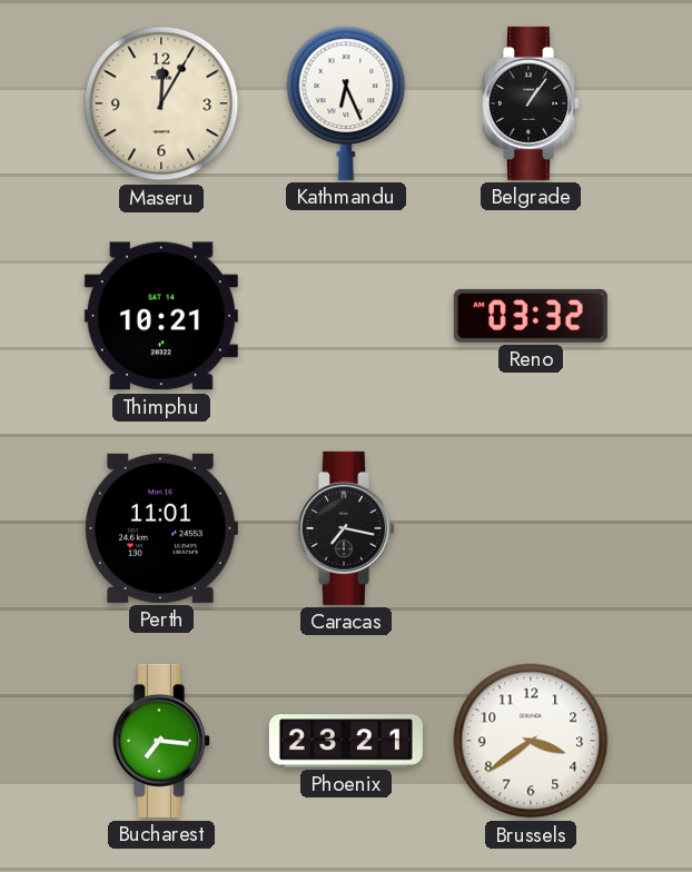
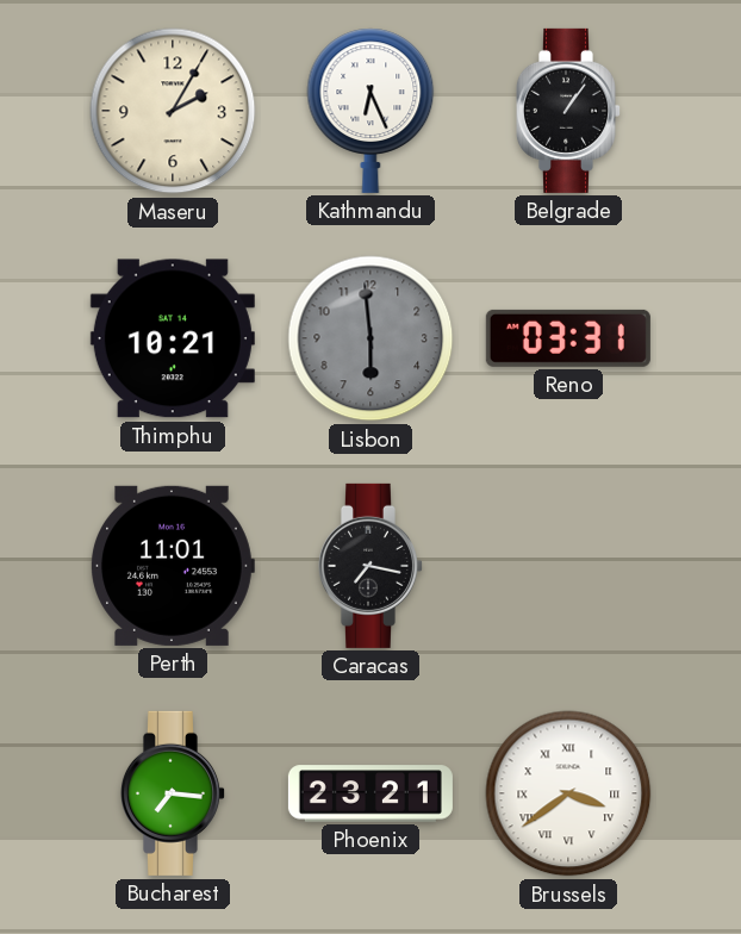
Maseru: 12:05 -> 2:05 (173, 111)
Lisbon: none -> 5:59 (370, 338)
Reno: 03:32 -> 03:31 (568, 338)
Brussels numerals: Arabic -> Roman (568, 793)
